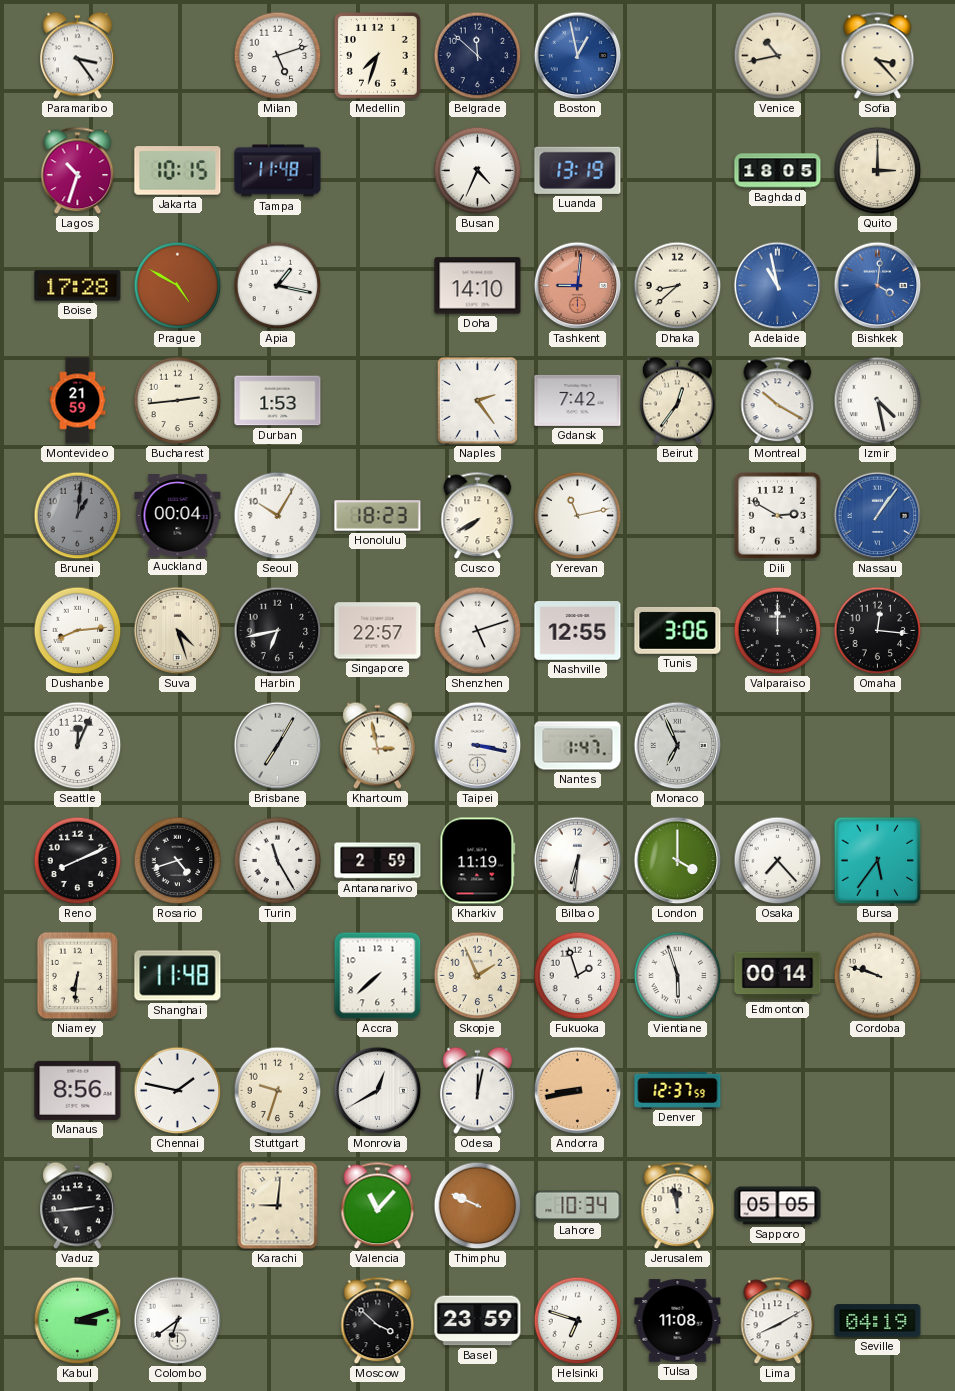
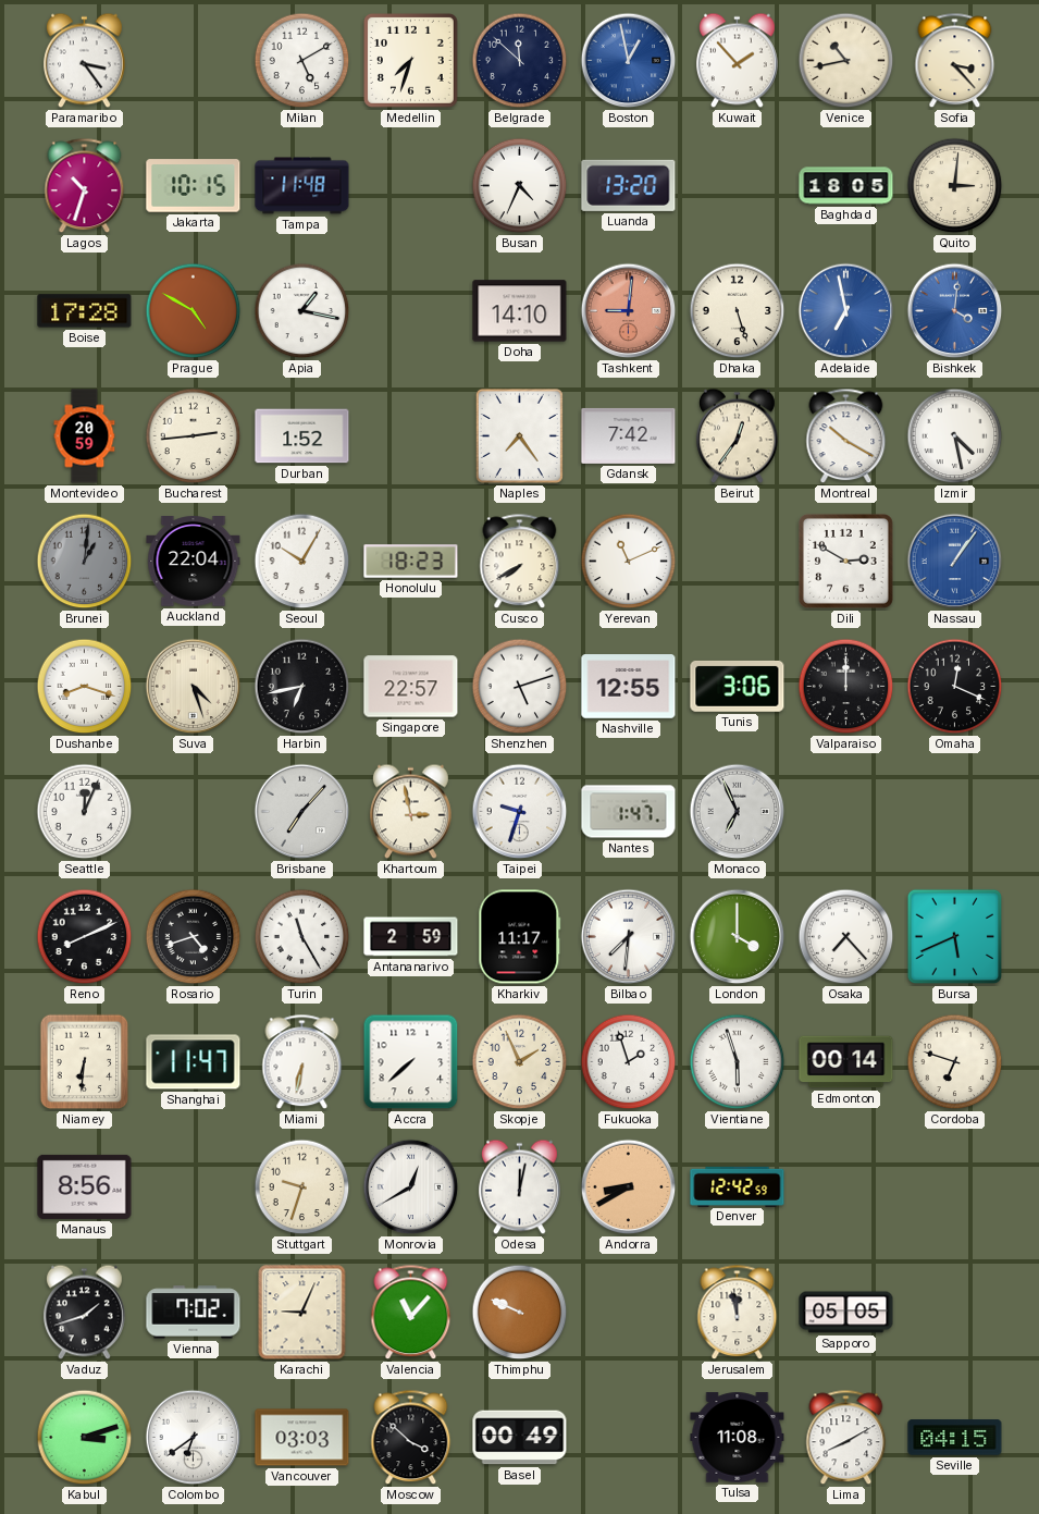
Milan: 5:12 -> 5:10 (302, 61)
Kuwait: none -> 1:53 (737, 61)
Luanda: 13:19 -> 13:20 (629, 185)
Quito: 3:00 -> 3:01 (955, 186)
Dhaka: 8:38 -> 5:27 (738, 311)
Adelaide: 10:58 -> 6:58 (846, 311)
Montevideo: 21:59 -> 20:59 (85, 436)
Durban: 1:53 -> 1:52 (302, 436)
Naples: 2:24 -> 7:24 (519, 435)
Auckland: 00:04 -> 22:04 (194, 562)
Yerevan: 11:13 -> 11:11 (629, 562)
Dushanbe: 8:14 -> 8:18 (85, 687)
Omaha: 12:16 -> 12:19 (955, 687)
Brisbane: 7:05 -> 7:07 (302, 812)
Taipei: 3:17 -> 9:33 (520, 812)
Kharkiv: 11:19 -> 11:17 (520, 937)
Bilbao: 6:31 -> 7:31 (629, 937)
Bursa: 5:36 -> 5:41 (955, 937)
Shanghai: 11:48 -> 11:47 (194, 1062)
Miami: none -> 6:32 (302, 1062)
Cordoba: 9:48 -> 6:48 (955, 1062)
Chennai: 1:47 -> none (178, 1091)
Andorra: 8:43 -> 8:40 (629, 1187)
Denver: 12:37 -> 12:42 (738, 1186)
Vaduz: 2:44 -> 1:42 (84, 1313)
Vienna: none -> 7:02 (194, 1313)
Karachi: 9:01 -> 9:04 (302, 1313)
Lahore: 10:34 -> none (578, 1206)
Vancouver: none -> 03:03 (302, 1438)
Basel: 23:59 -> 00:49 (520, 1438)
Helsinki: 6:48 -> none (578, 1321)
Seville: 04:19 -> 04:15 (955, 1438)
